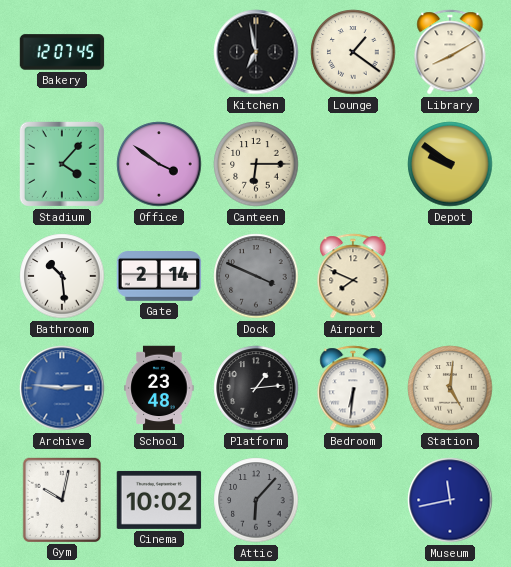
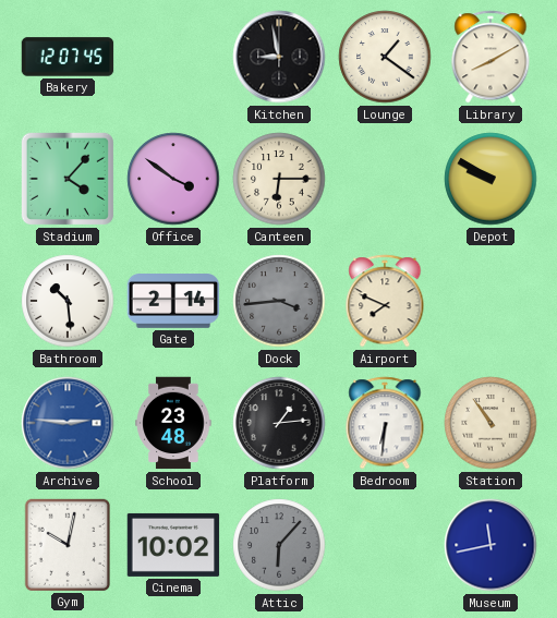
Kitchen: 6:58 -> 8:58 (279, 57)
Depot: 9:51 -> 9:50 (491, 179)
Dock: 3:49 -> 3:44 (279, 301)
Station: 5:01 -> 10:54 (491, 423)
